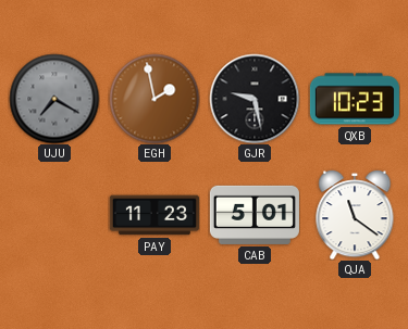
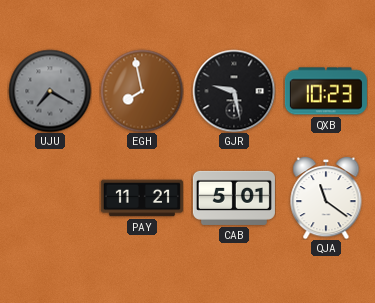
EGH: 1:58 -> 7:58 (142, 91)
PAY: 11:23 -> 11:21 (142, 198)
